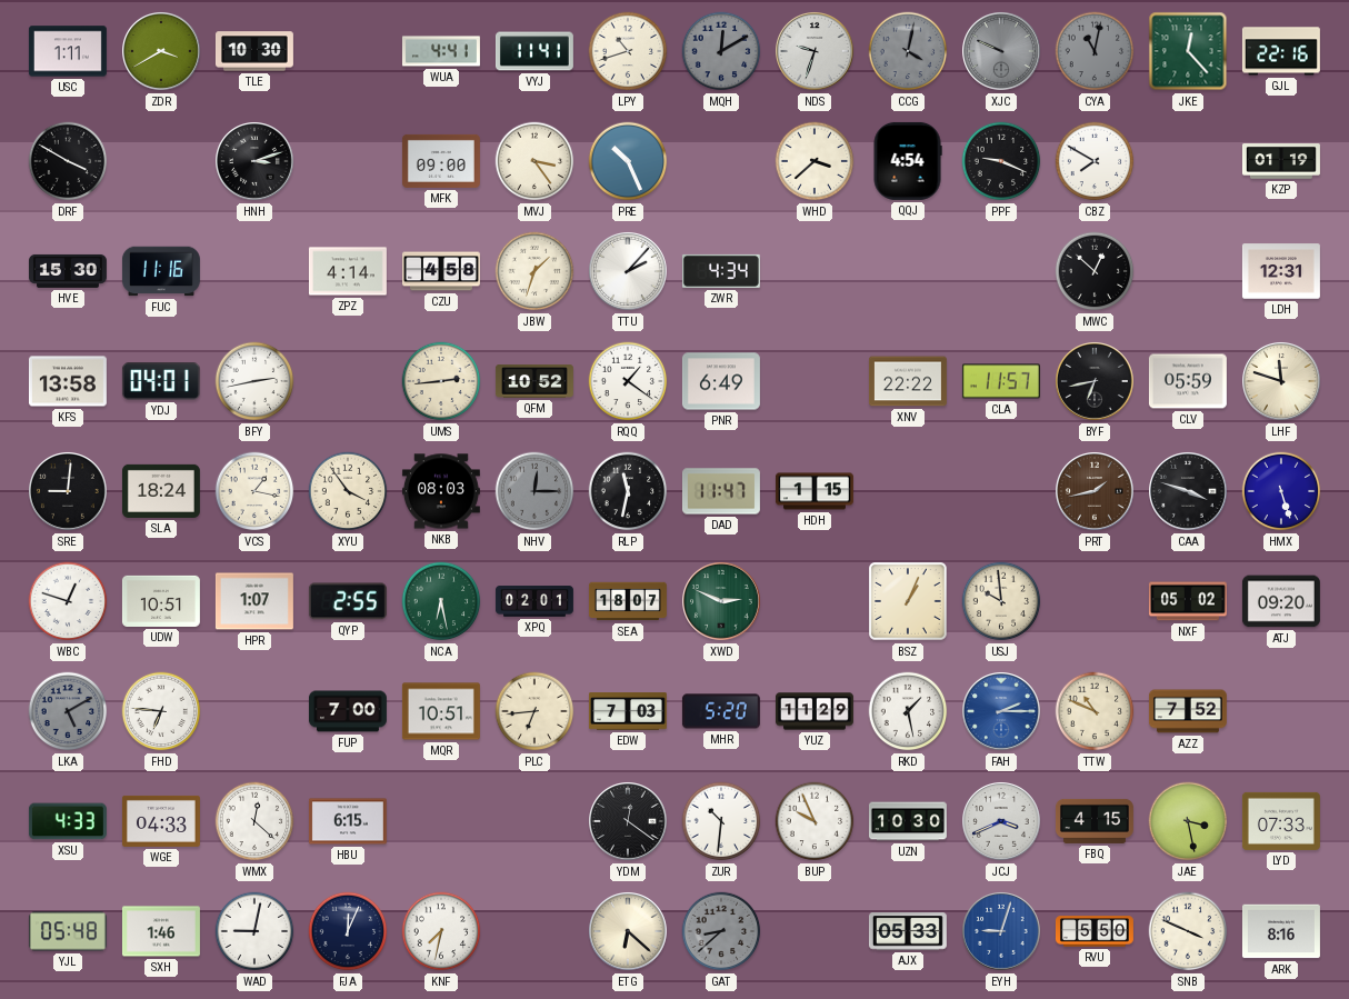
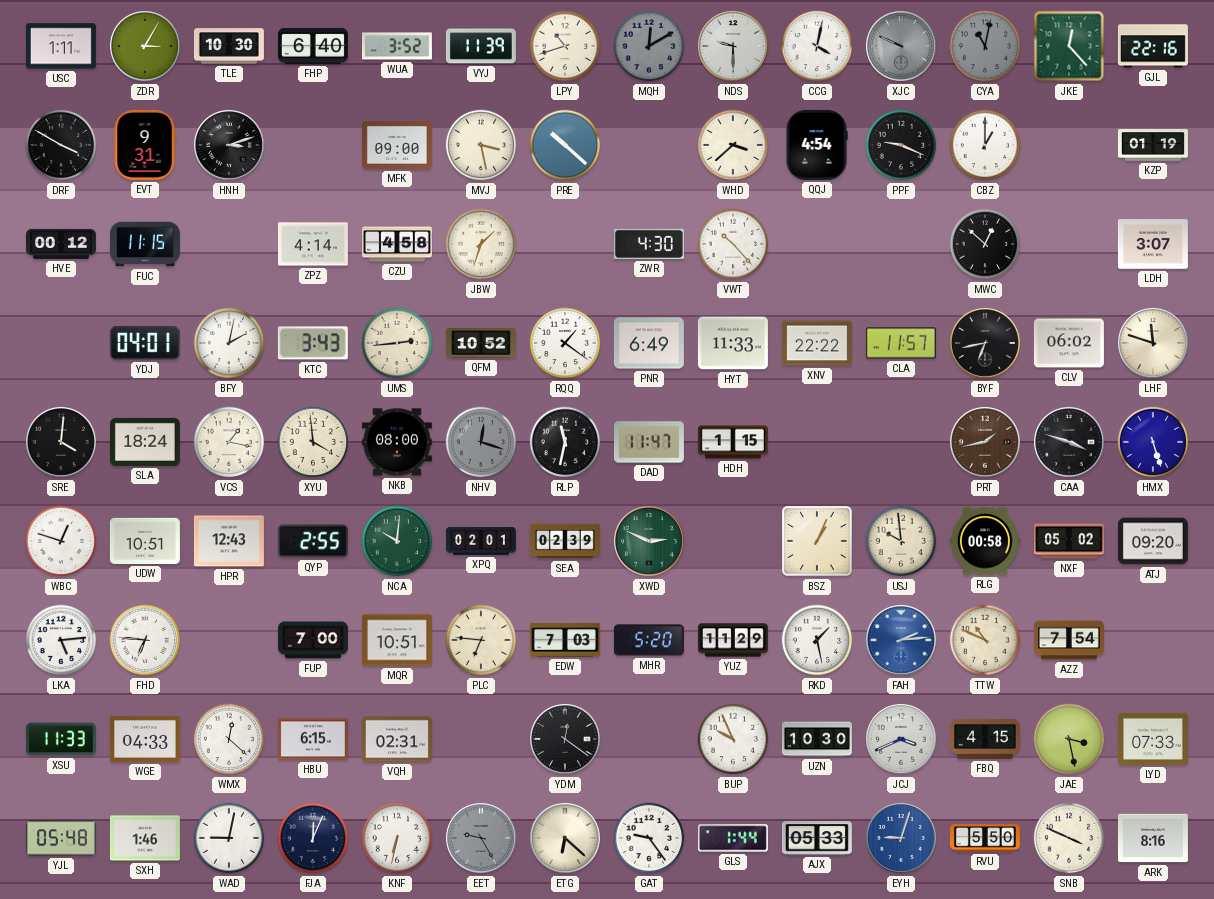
ZDR: 3:40 -> 3:05 (146, 47)
FHP: none -> 6:40 (313, 46)
WUA: 4:41 -> 3:52 (397, 46)
VYJ: 11:41 -> 11:39 (481, 46)
NDS: 9:33 -> 9:30 (734, 47)
CCG dial: grey -> white (817, 46)
EVT: none -> 9:31 (145, 145)
MVJ: 3:24 -> 3:28 (481, 145)
PRE: 10:26 -> 10:22 (565, 145)
CBZ: 7:50 -> 1:00 (985, 145)
HVE: 15:30 -> 00:12 (61, 244)
FUC: 11:16 -> 11:15 (145, 244)
TTU: 2:07 -> none (629, 272)
ZWR: 4:34 -> 4:30 (649, 244)
VWT: none -> 10:23 (733, 244)
LDH: 12:31 -> 3:07 (1153, 244)
KFS: 13:58 -> none (68, 381)
BFY: 2:43 -> 2:02 (229, 343)
KTC: none -> 3:43 (313, 343)
HYT: none -> 11:33 (733, 343)
CLV: 05:59 -> 06:02 (1069, 343)
SRE: 9:01 -> 4:01 (62, 443)
XYU: 3:54 -> 3:59 (313, 442)
NKB: 08:03 -> 08:00 (397, 442)
NHV: 12:15 -> 12:18 (481, 442)
HPR: 1:07 -> 12:43 (229, 541)
NCA: 6:28 -> 10:01 (397, 541)
SEA: 18:07 -> 02:39 (565, 541)
RLG: none -> 00:58 (985, 541)
LKA: 5:10 -> 5:14 (61, 640)
LKA dial: grey -> white (61, 640)
PLC: 6:44 -> 6:46 (481, 640)
FAH: 2:15 -> 2:14 (902, 641)
AZZ: 7:52 -> 7:54 (1069, 640)
XSU: 4:33 -> 11:33 (61, 739)
VQH: none -> 02:31 (397, 739)
ZUR: 10:31 -> none (721, 821)
KNF: 7:32 -> 6:32 (397, 838)
EET: none -> 9:25 (482, 839)
GAT: 8:38 -> 9:24 (649, 838)
GAT dial: grey -> white (649, 838)
GLS: none -> 1:44 (733, 838)
